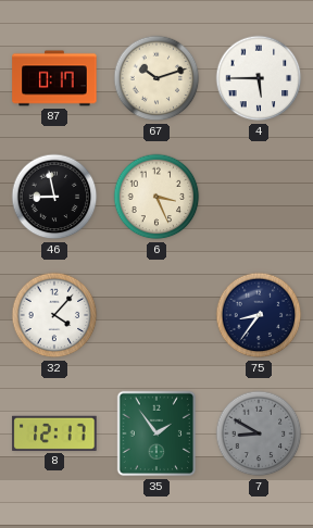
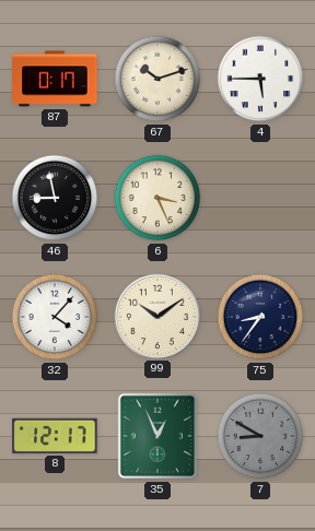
99: none -> 10:09 (156, 316)
35: 1:54 -> 12:56 (157, 436)
